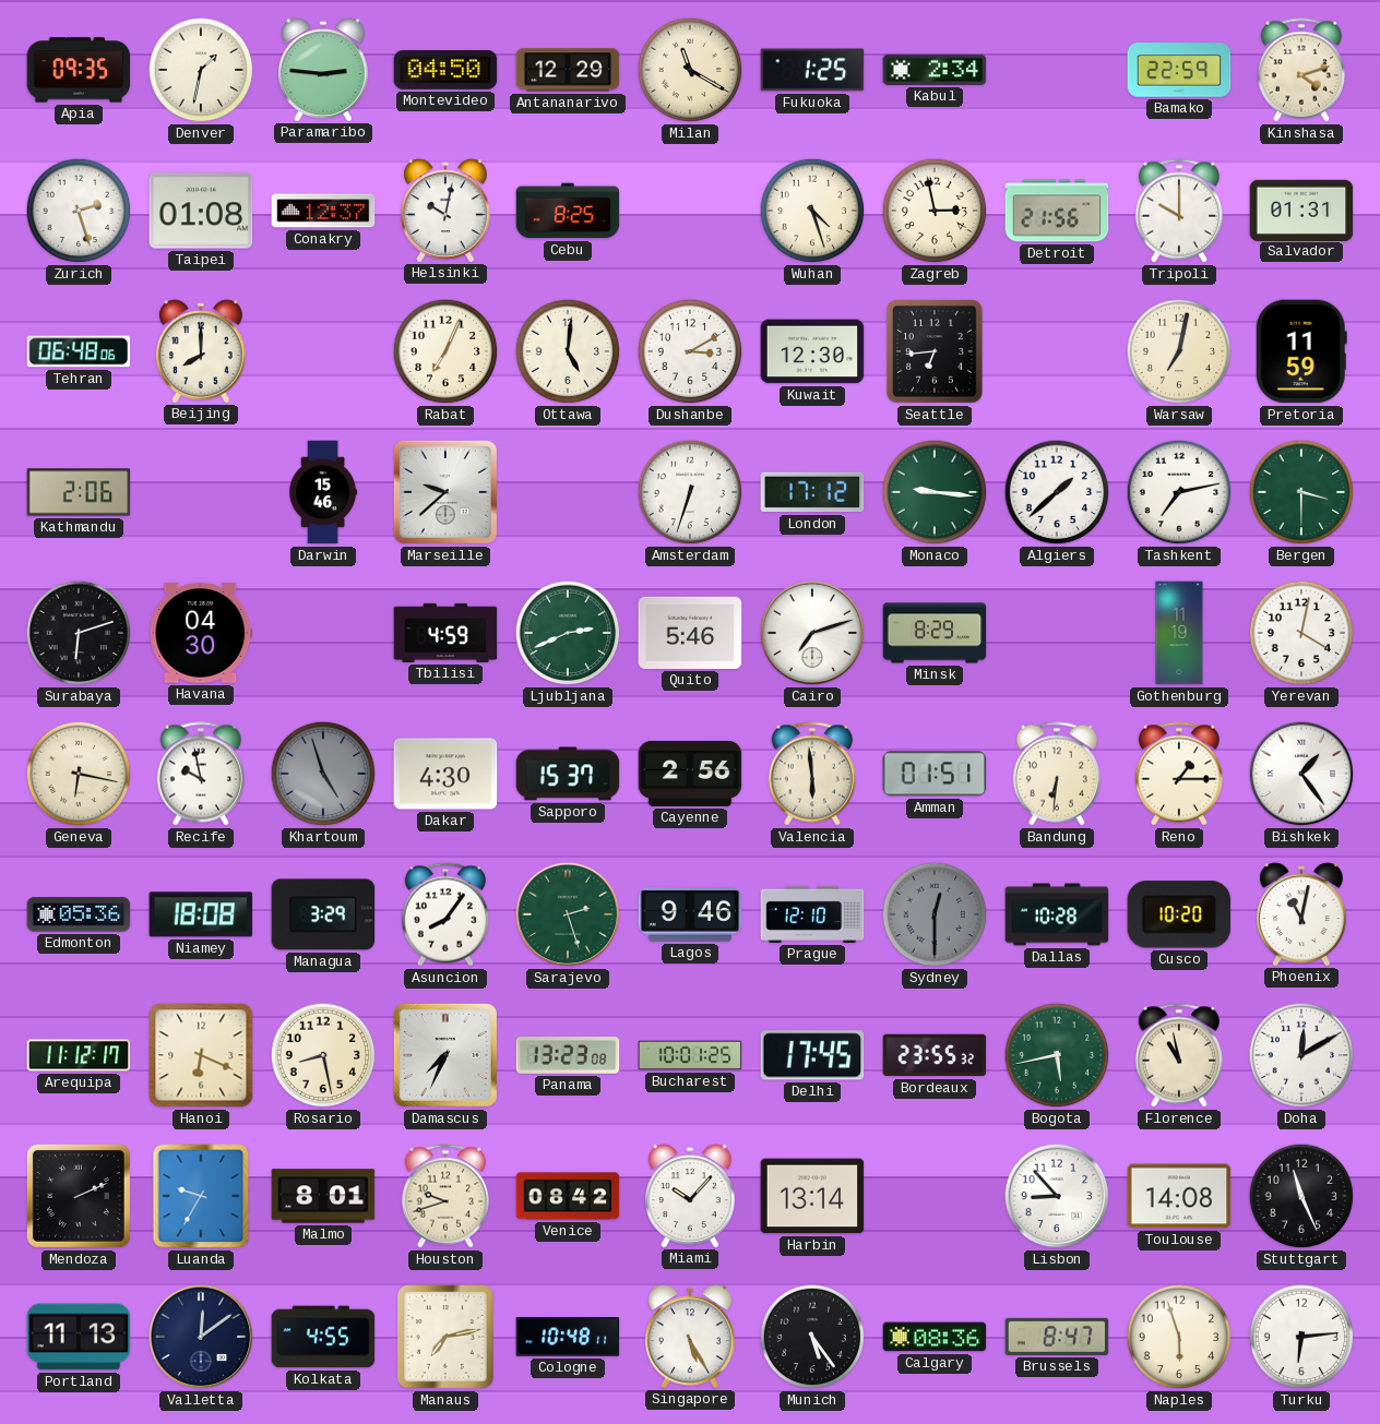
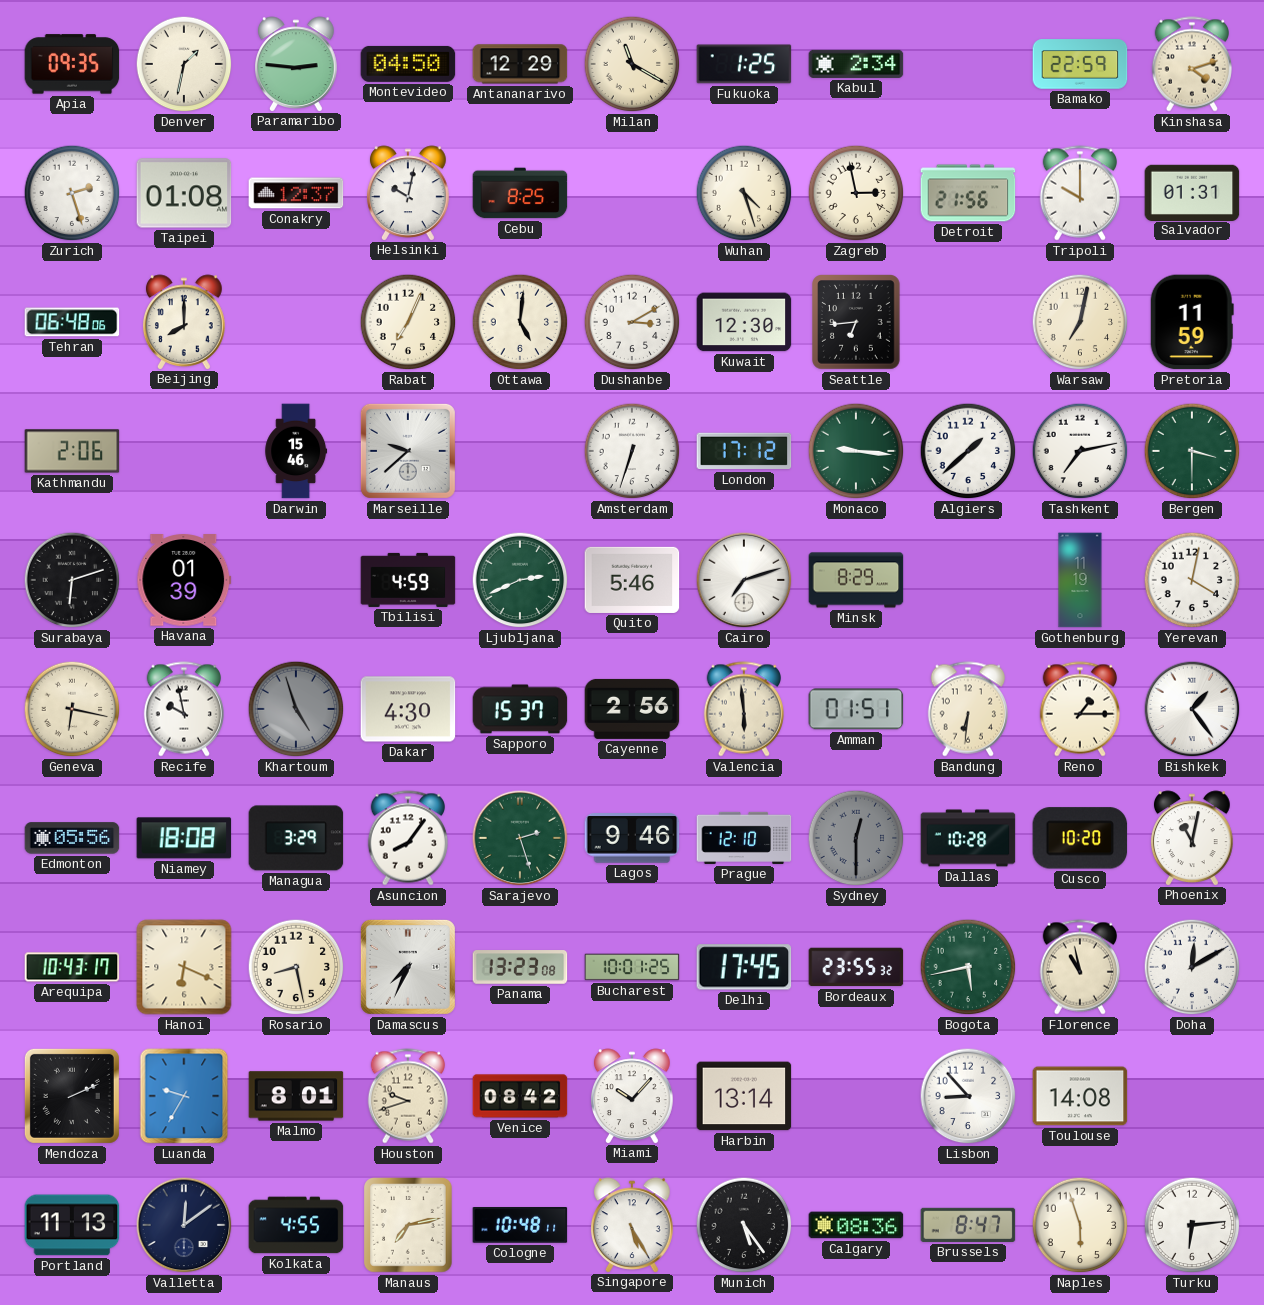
Havana: 04:30 -> 01:39 (184, 580)
Edmonton: 05:36 -> 05:56 (72, 838)
Arequipa: 11:12 -> 10:43 (72, 967)
Stuttgart: 11:26 -> none (1301, 1196)
